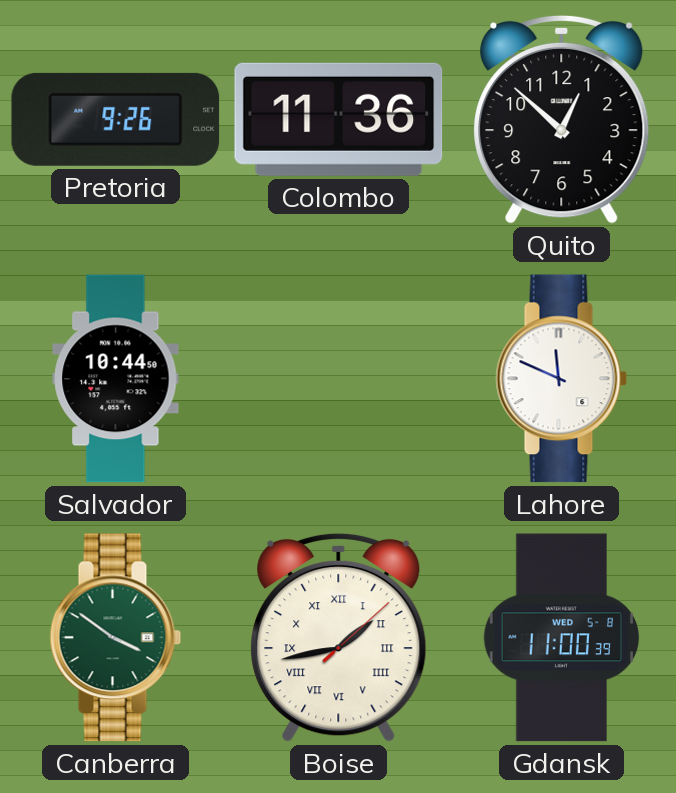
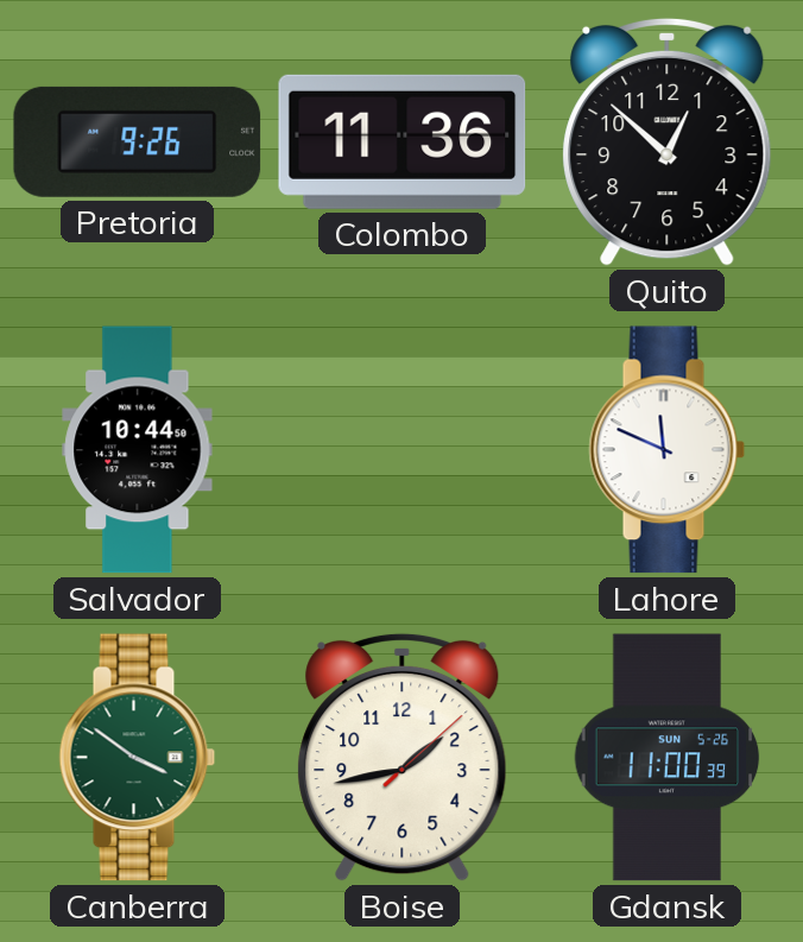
Boise numerals: Roman -> Arabic (403, 757)
Gdansk date: WED 5-8 -> SUN 5-26 (668, 758)
